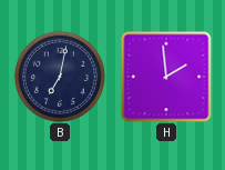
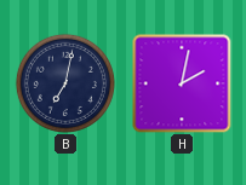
H: 1:59 -> 2:02 (182, 83)
